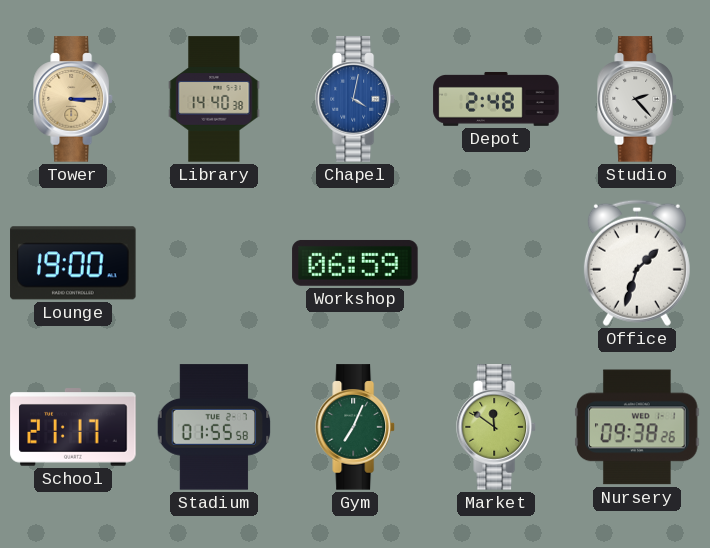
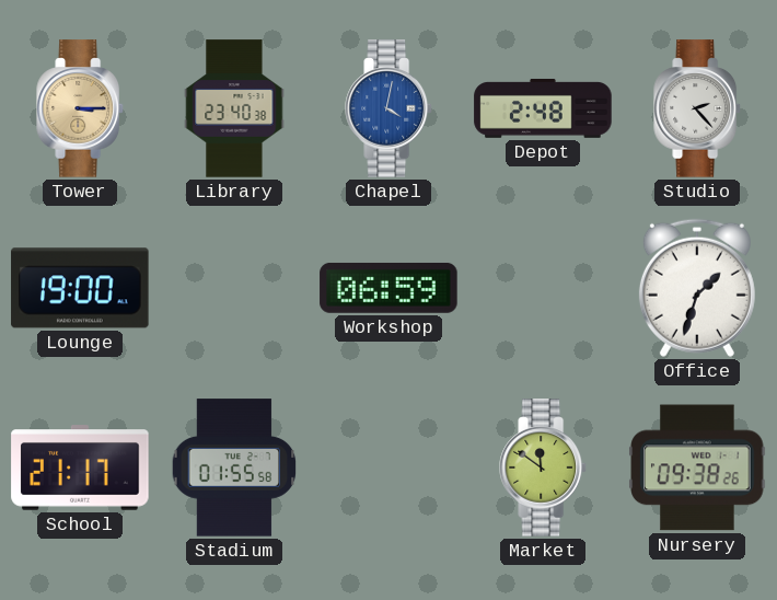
Library: 14:40 -> 23:40 (234, 108)
Gym: 7:04 -> none (355, 427)
